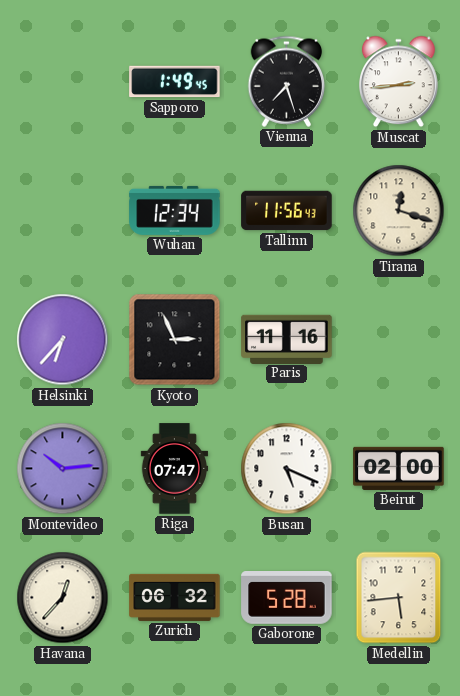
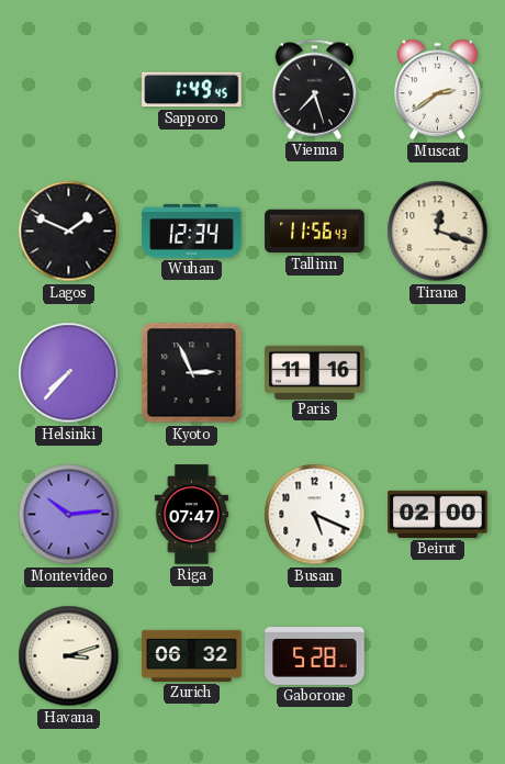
Muscat: 2:44 -> 2:39 (438, 90)
Lagos: none -> 1:49 (69, 232)
Helsinki: 6:37 -> 7:37 (69, 373)
Havana: 12:37 -> 3:12 (69, 656)
Medellin: 5:44 -> none (399, 598)
